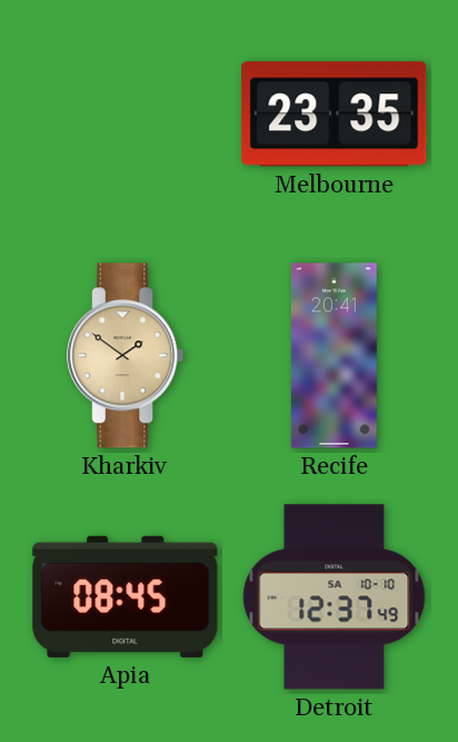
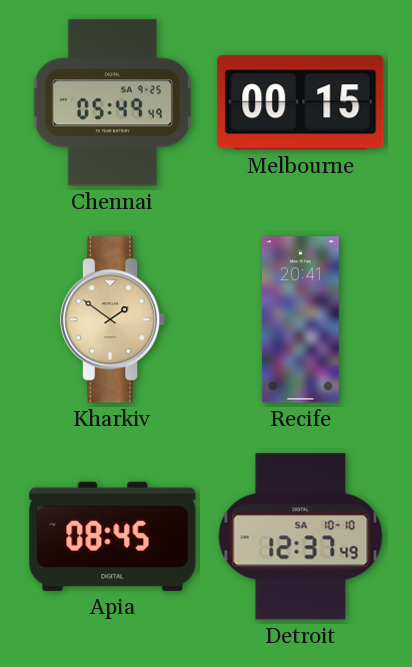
Chennai: none -> 05:49 (112, 103)
Melbourne: 23:35 -> 00:15 (301, 103)
